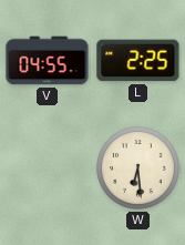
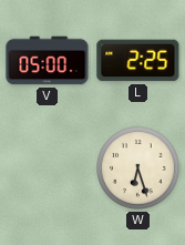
V: 04:55 -> 05:00 (48, 61)
W: 6:29 -> 6:27 (138, 169)
